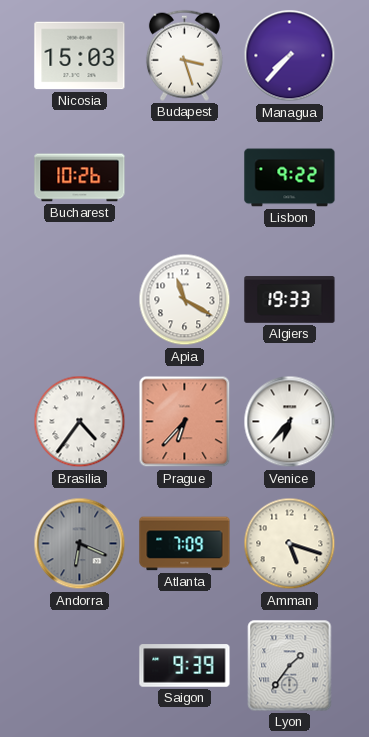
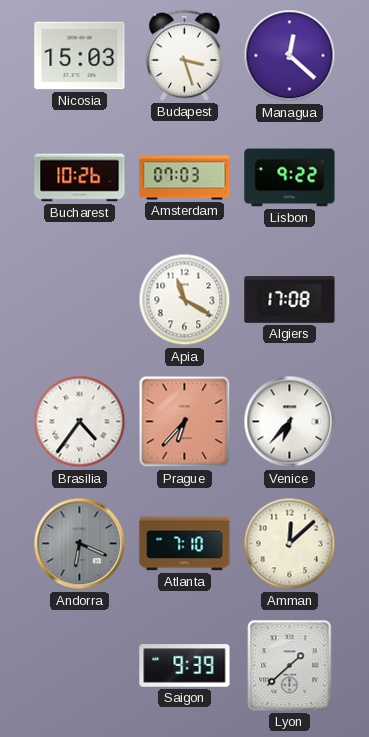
Managua: 7:37 -> 12:22 (290, 56)
Amsterdam: none -> 07:03 (185, 178)
Algiers: 19:33 -> 17:08 (290, 300)
Atlanta: 7:09 -> 7:10 (185, 544)
Amman: 5:18 -> 12:08 (290, 544)
Lyon: 1:36 -> 1:38 (290, 666)
